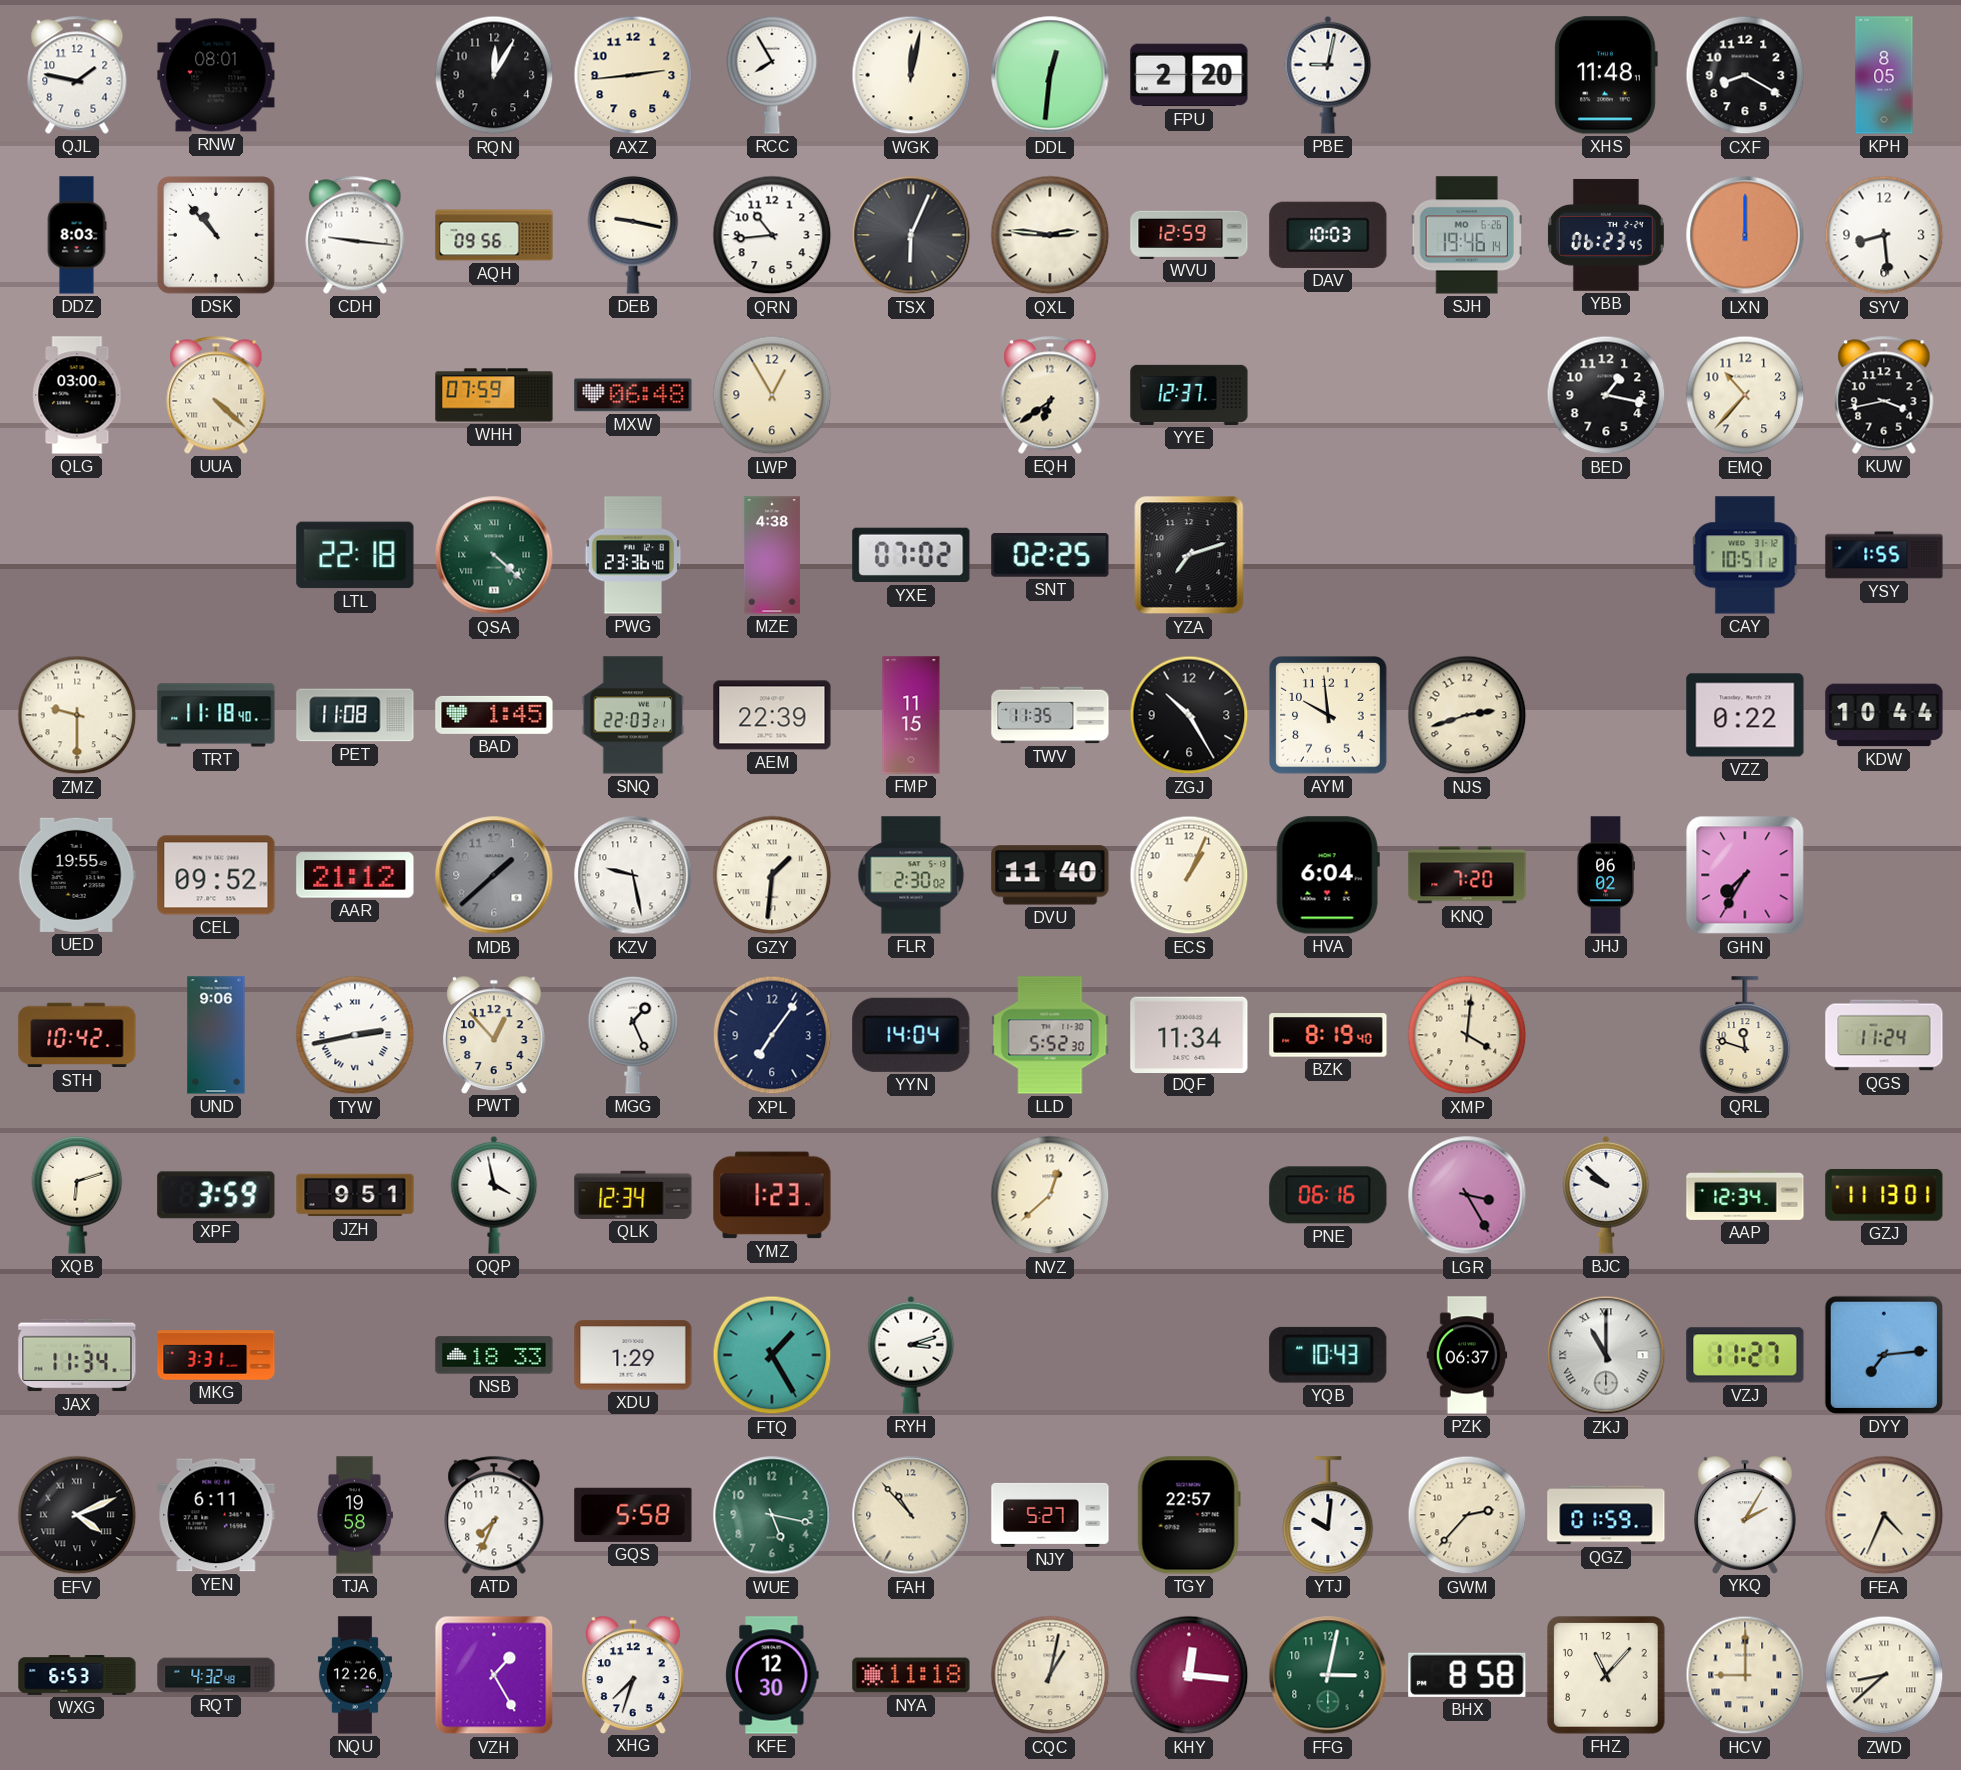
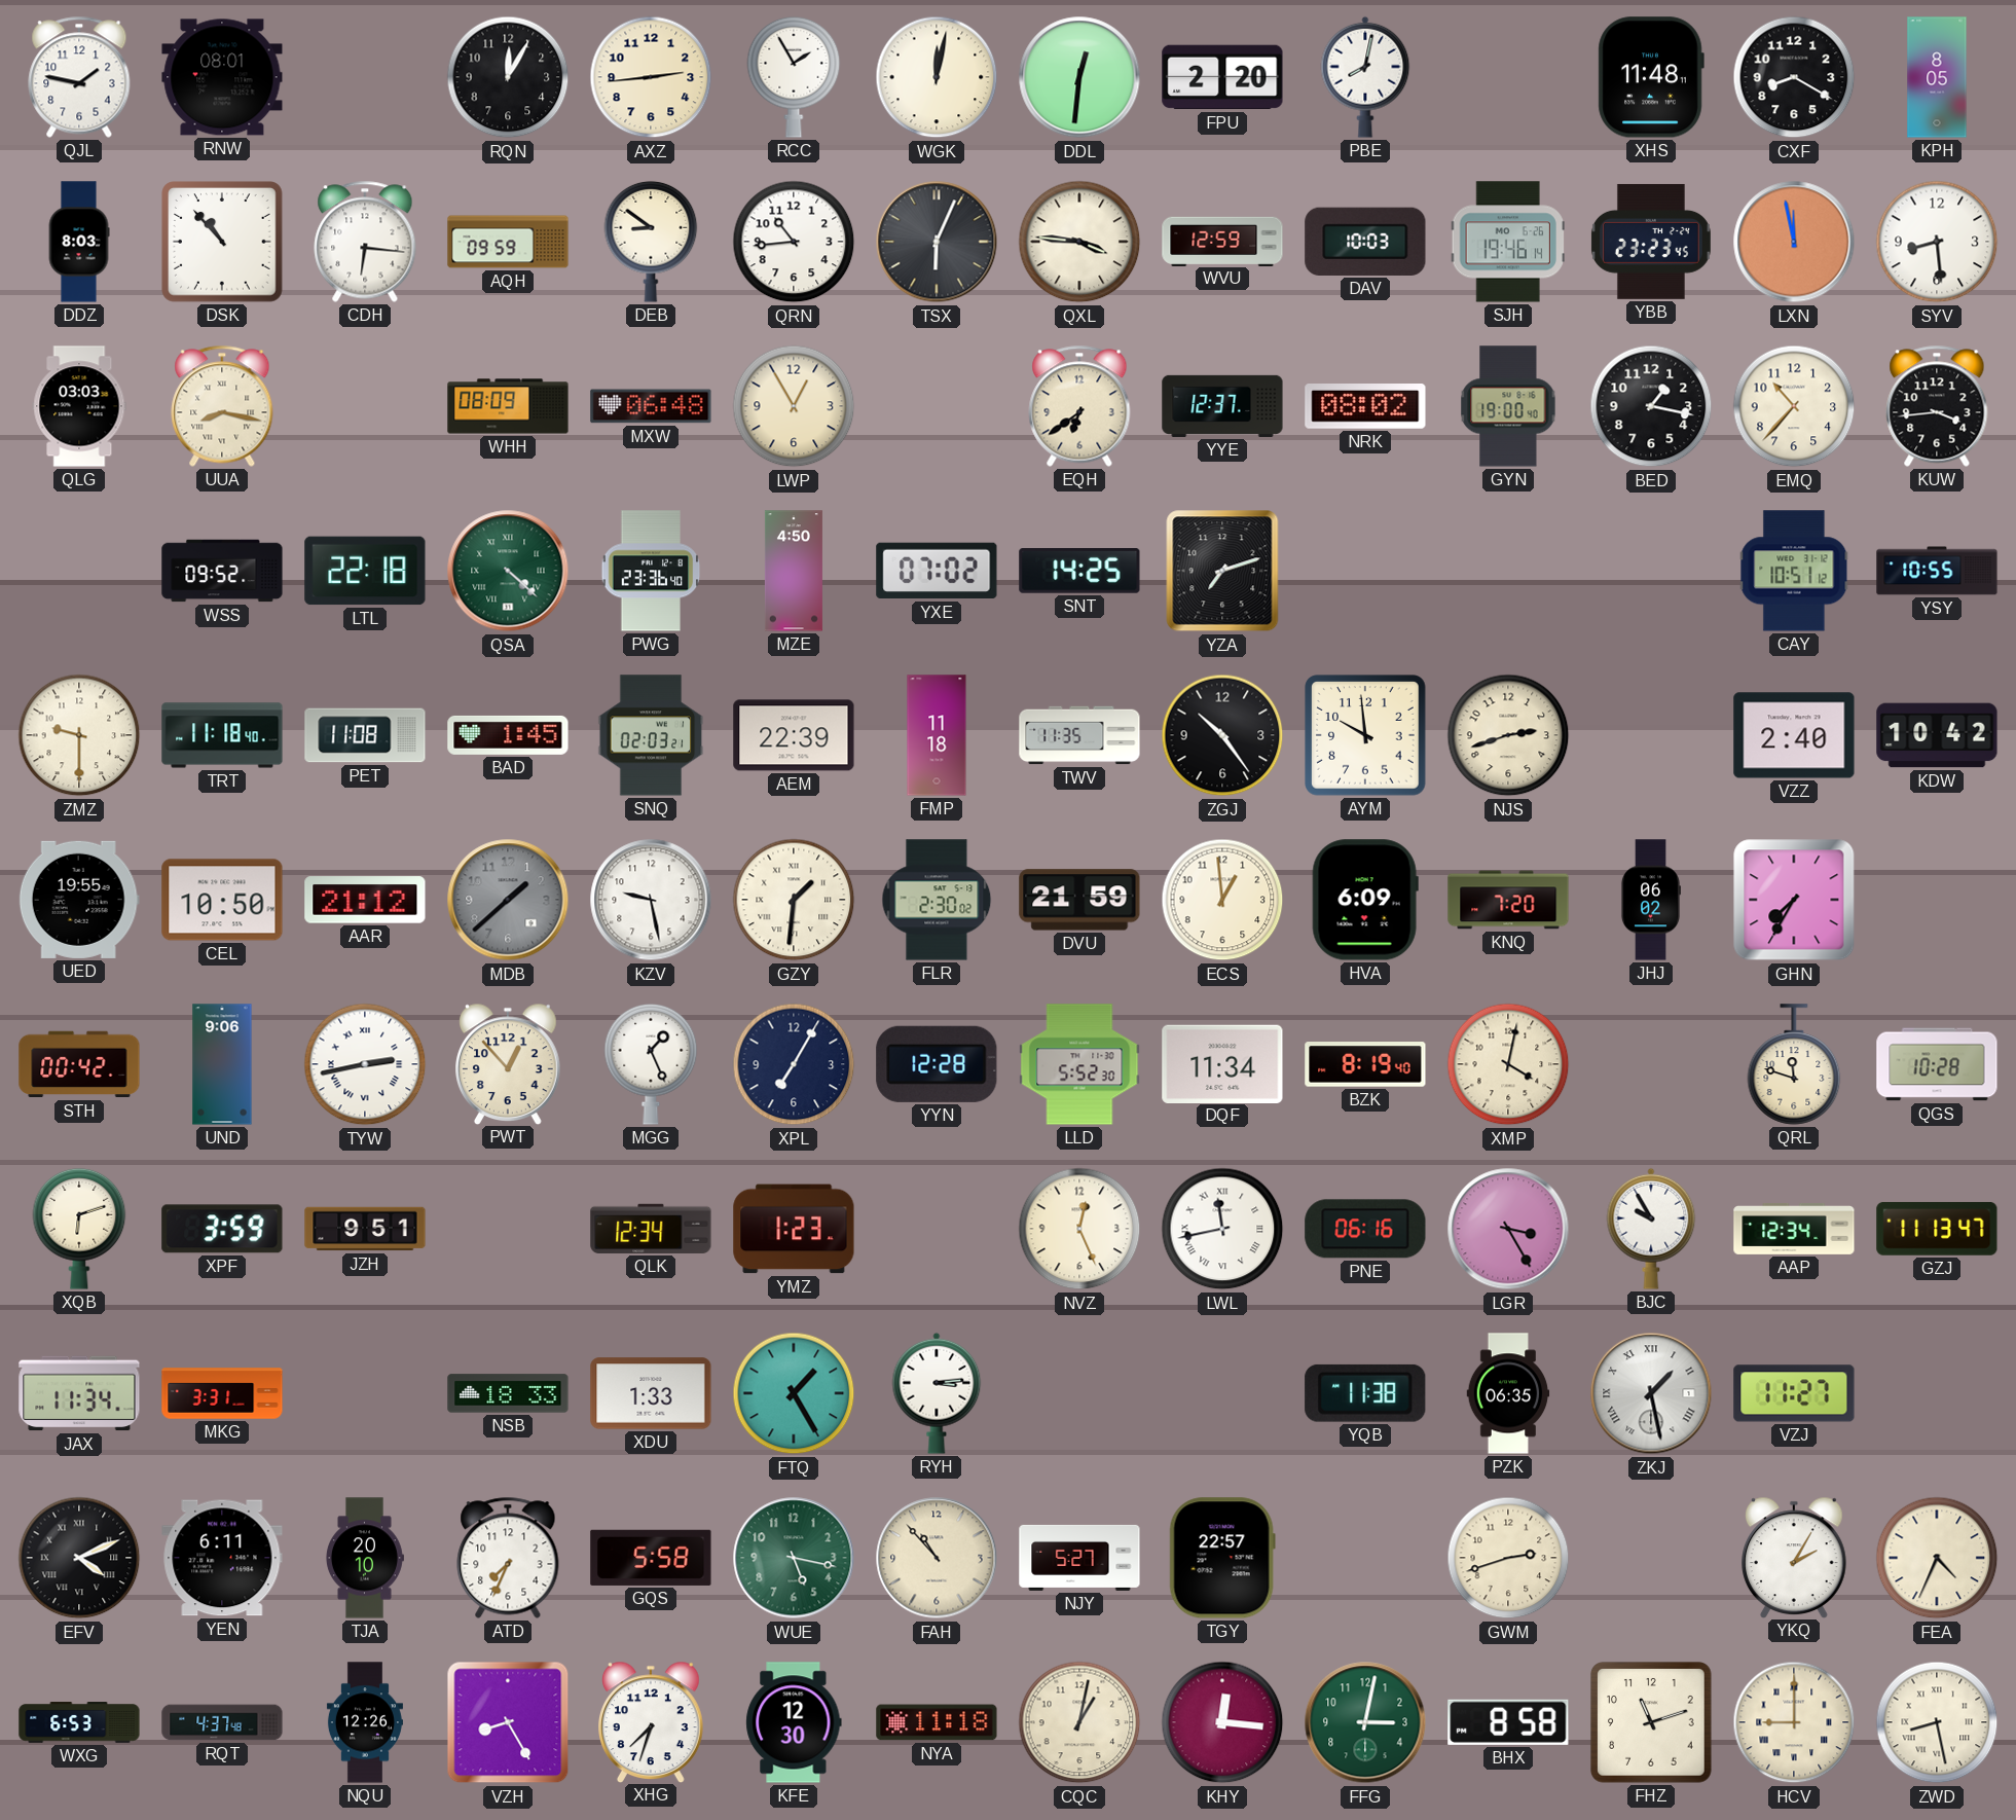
RCC: 7:55 -> 1:55 (794, 77)
PBE: 9:02 -> 8:02 (1365, 77)
CDH: 9:16 -> 6:16 (365, 242)
AQH: 09:56 -> 09:59 (508, 242)
DEB: 9:17 -> 8:51 (651, 242)
QXL: 2:46 -> 3:46 (1079, 242)
YBB: 06:23 -> 23:23 (1651, 242)
LXN: 12:00 -> 11:58 (1794, 242)
QLG: 03:00 -> 03:03 (79, 406)
UUA: 4:22 -> 8:17 (222, 406)
WHH: 07:59 -> 08:09 (508, 406)
NRK: none -> 08:02 (1365, 407)
GYN: none -> 19:00 (1508, 406)
KUW: 3:43 -> 3:44 (1937, 406)
WSS: none -> 09:52 (222, 571)
MZE: 4:38 -> 4:50 (794, 571)
SNT: 02:25 -> 14:25 (1079, 571)
YSY: 1:55 -> 10:55 (1937, 571)
SNQ: 22:03 -> 02:03 (651, 735)
FMP: 11:15 -> 11:18 (937, 735)
ZGJ: 10:25 -> 10:24 (1222, 735)
VZZ: 0:22 -> 2:40 (1794, 735)
KDW: 10:44 -> 10:42 (1937, 735)
CEL: 09:52 -> 10:50 (222, 900)
DVU: 11:40 -> 21:59 (1079, 900)
ECS: 1:04 -> 12:59 (1222, 900)
HVA: 6:04 -> 6:09 (1365, 900)
STH: 10:42 -> 00:42 (79, 1064)
XPL: 7:06 -> 7:05 (794, 1064)
YYN: 14:04 -> 12:28 (937, 1064)
XMP: 4:01 -> 4:02 (1508, 1064)
QGS: 11:24 -> 10:28 (1937, 1064)
QQP: 3:58 -> none (494, 1195)
NVZ: 12:38 -> 12:26 (1079, 1229)
LWL: none -> 11:43 (1222, 1229)
BJC: 9:52 -> 9:55 (1651, 1229)
GZJ: 11:13:01 -> 11:13:47 (1937, 1229)
XDU: 1:29 -> 1:33 (651, 1393)
RYH: 3:12 -> 3:14 (937, 1393)
YQB: 10:43 -> 11:38 (1365, 1393)
PZK: 06:37 -> 06:35 (1508, 1393)
ZKJ: 11:00 -> 1:28 (1651, 1393)
DYY: 7:14 -> none (1884, 1355)
TJA: 19:58 -> 20:10 (364, 1558)
YTJ: 10:01 -> none (1328, 1515)
GWM: 2:37 -> 2:42 (1508, 1558)
QGZ: 01:59 -> none (1606, 1515)
RQT: 4:32 -> 4:37 (222, 1722)
VZH: 1:25 -> 8:25 (508, 1722)
FHZ: 11:07 -> 11:12 (1651, 1722)
ZWD: 8:38 -> 8:28 (1937, 1722)
